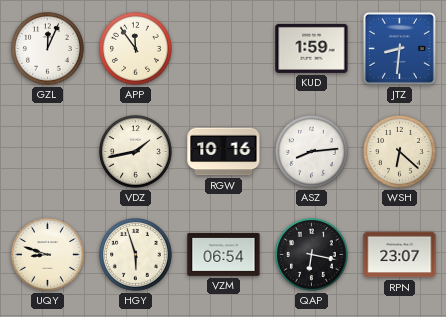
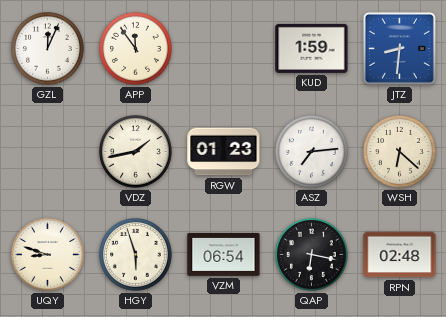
RGW: 10:16 -> 01:23 (224, 152)
ASZ: 8:14 -> 7:14 (312, 152)
RPN: 23:07 -> 02:48 (400, 255)
